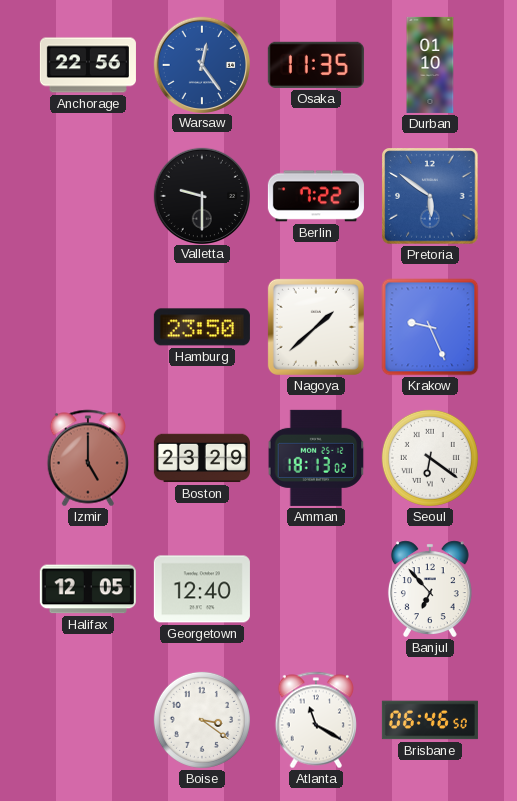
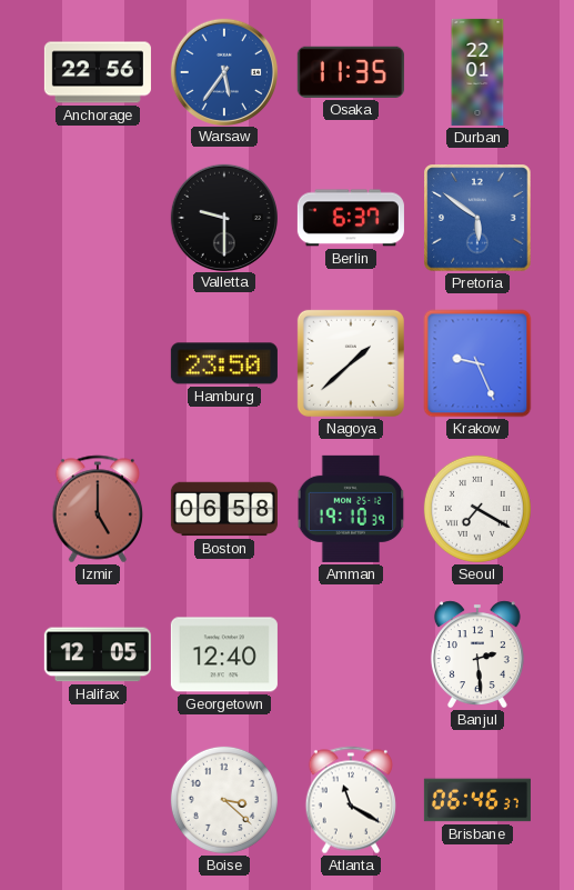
Warsaw: 12:24 -> 5:36 (223, 71)
Durban: 01:10 -> 22:01 (477, 72)
Berlin: 7:22 -> 6:37 (351, 218)
Boston: 23:29 -> 06:58 (224, 509)
Amman: 18:13 -> 19:10 (351, 509)
Seoul: 6:21 -> 7:20 (477, 509)
Banjul: 6:53 -> 2:29 (477, 654)
Boise: 3:21 -> 3:22 (224, 800)
Brisbane: 06:46:50 -> 06:46:37 (477, 800)
